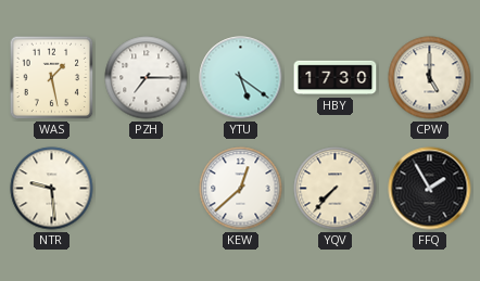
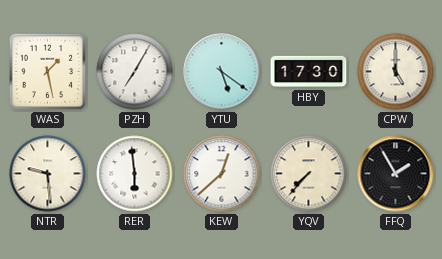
PZH: 7:15 -> 7:05 (135, 72)
RER: none -> 5:59 (135, 174)
